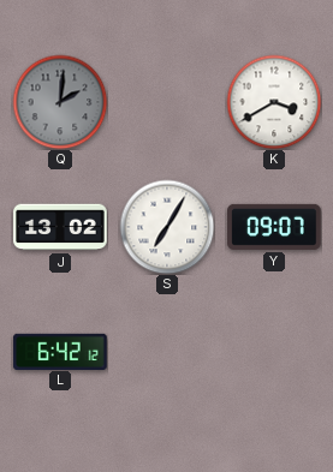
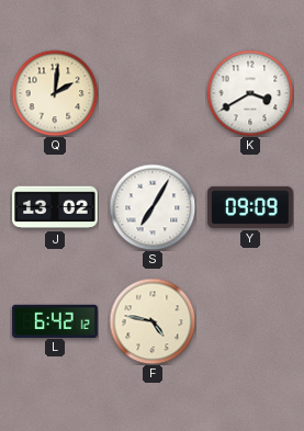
Q dial: grey -> cream (55, 93)
Y: 09:07 -> 09:09 (250, 207)
F: none -> 4:47 (153, 321)
